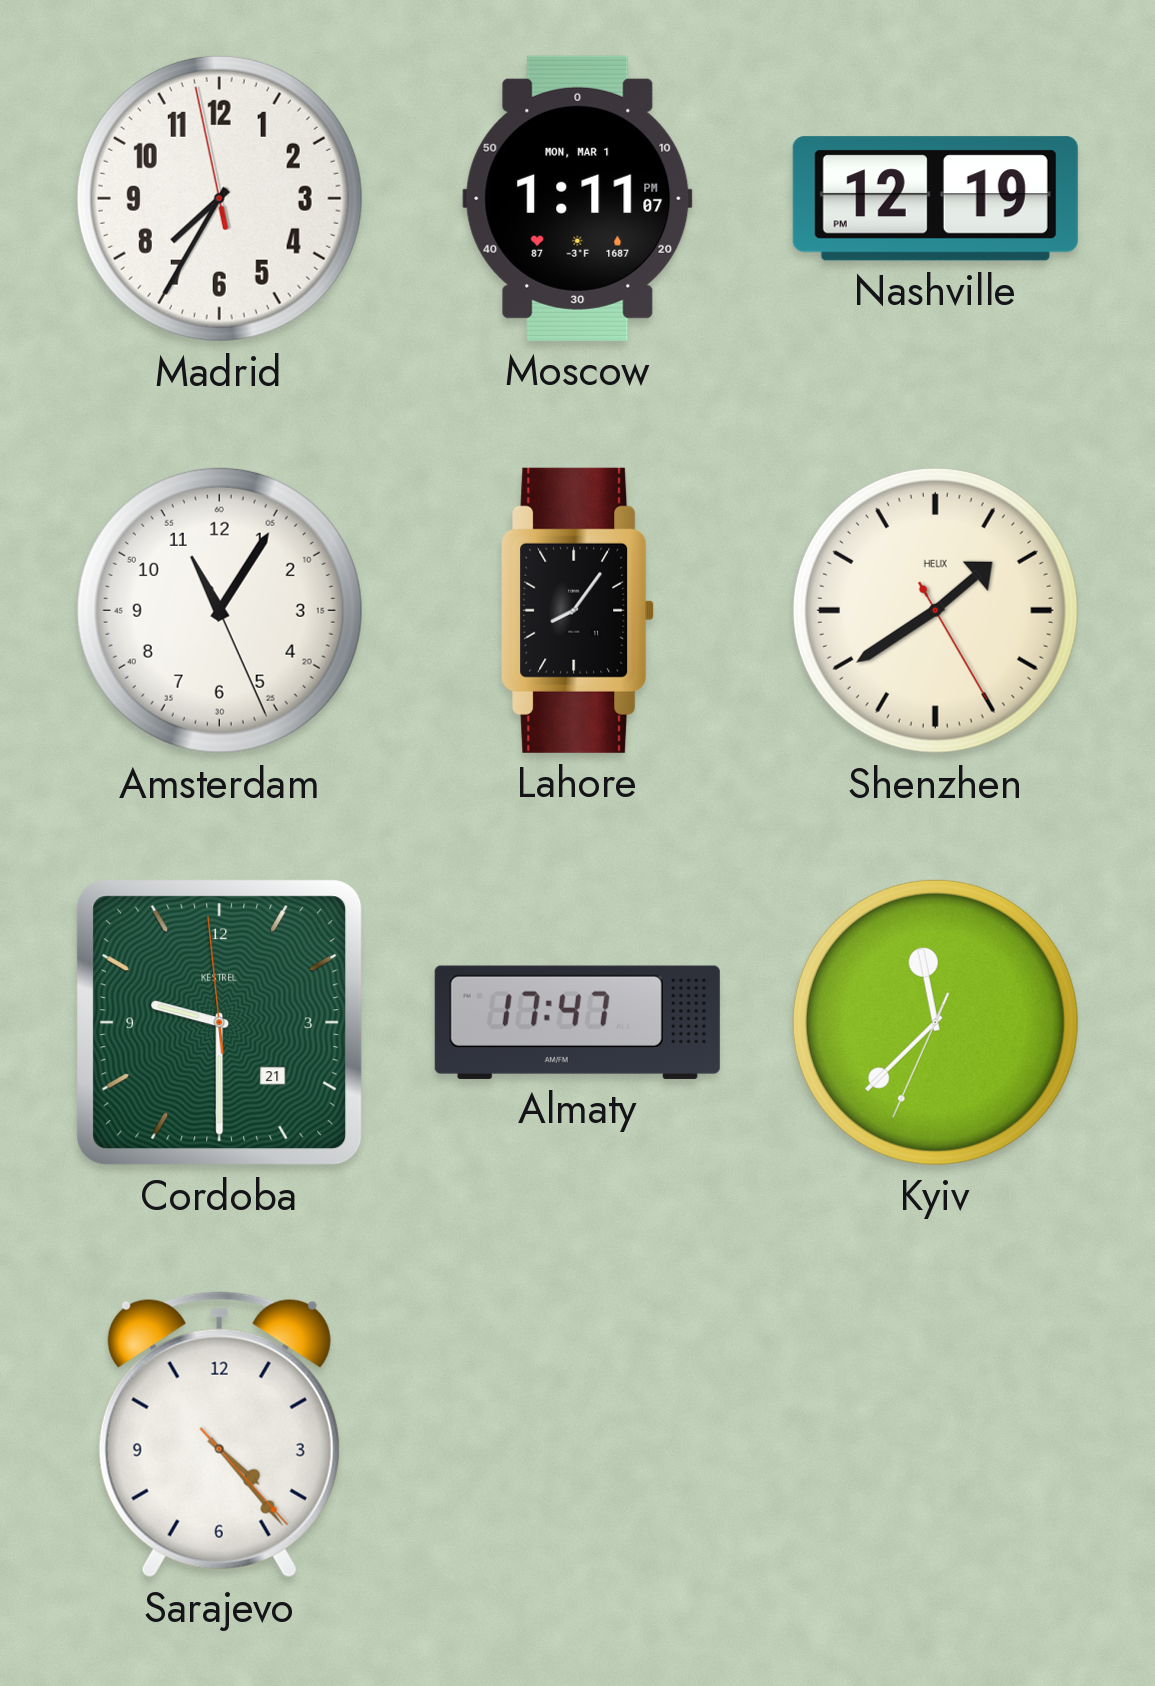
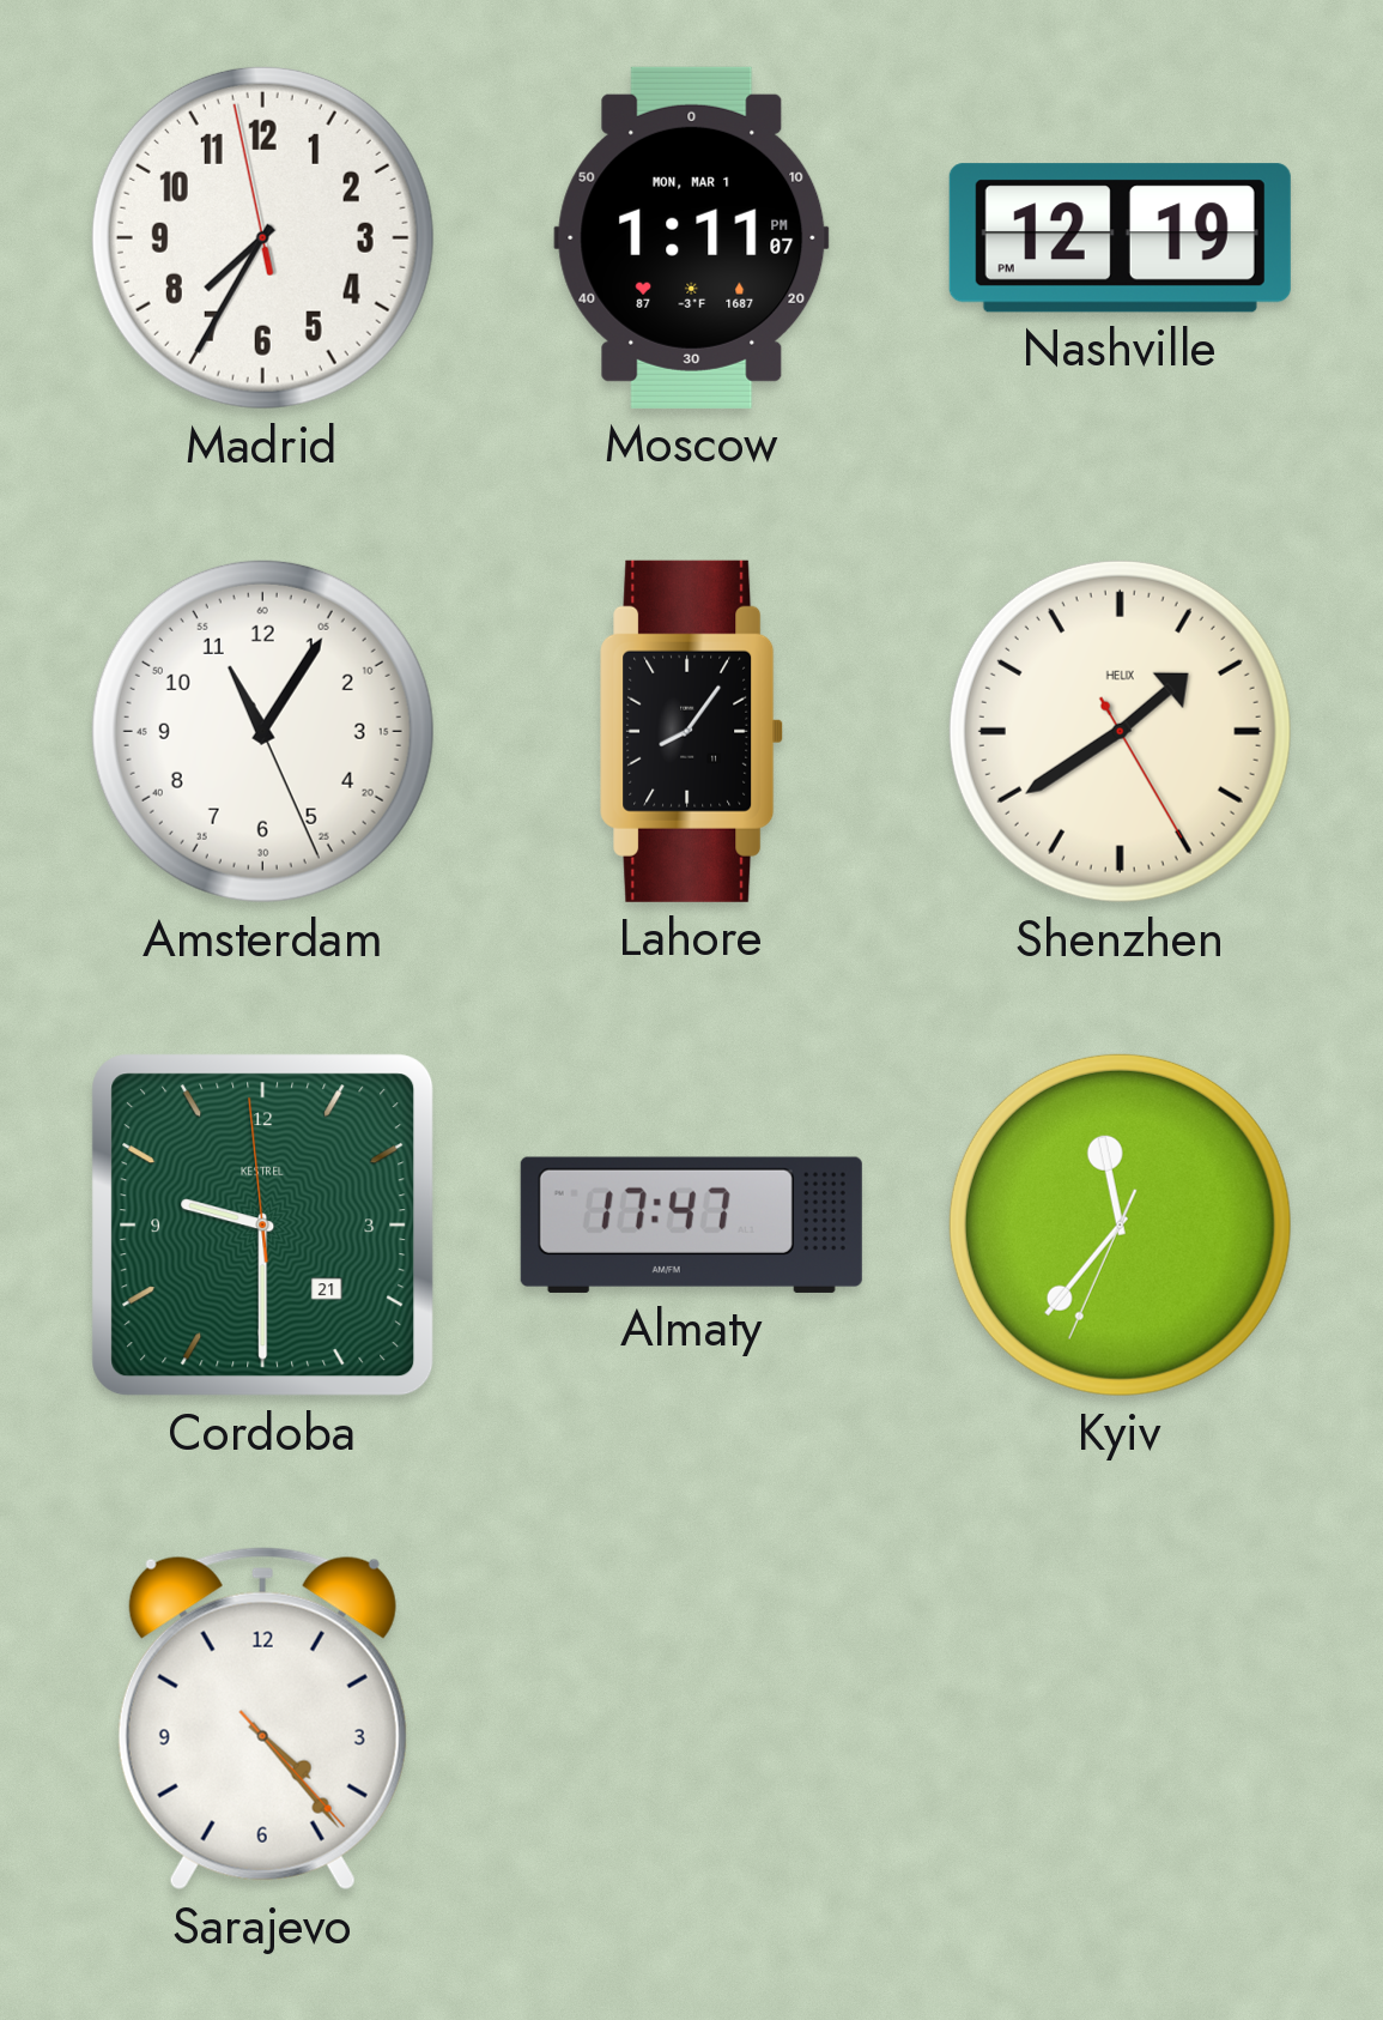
Kyiv: 11:37 -> 11:36 (1120, 1224)
